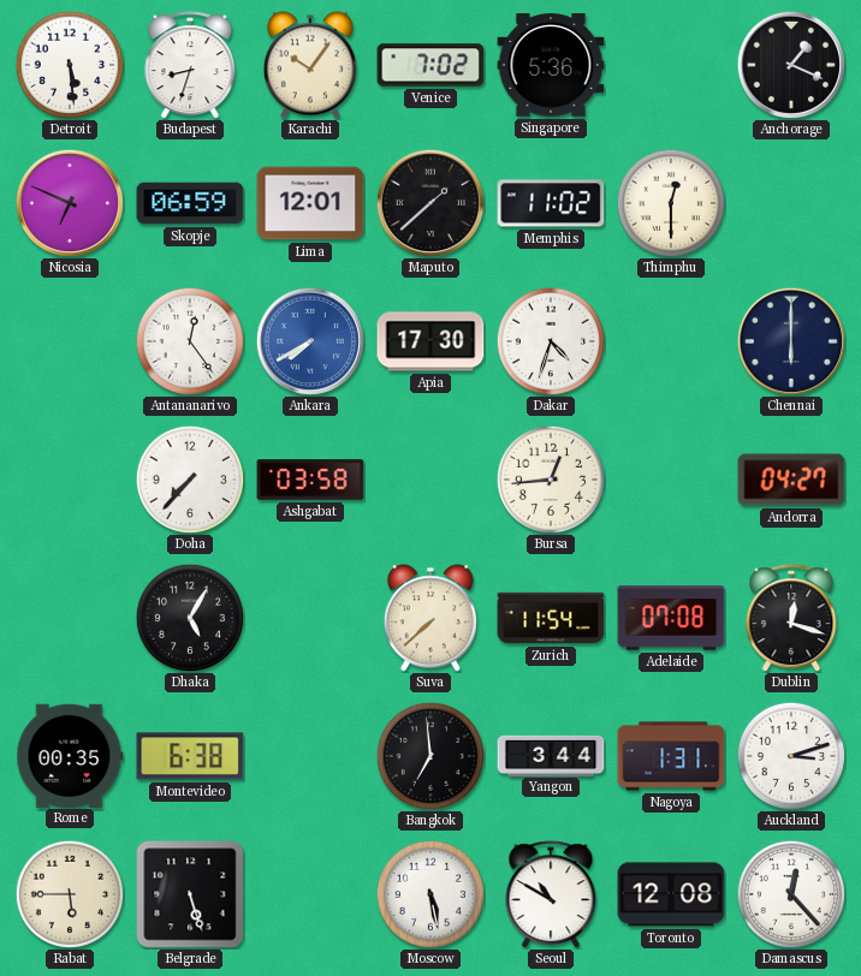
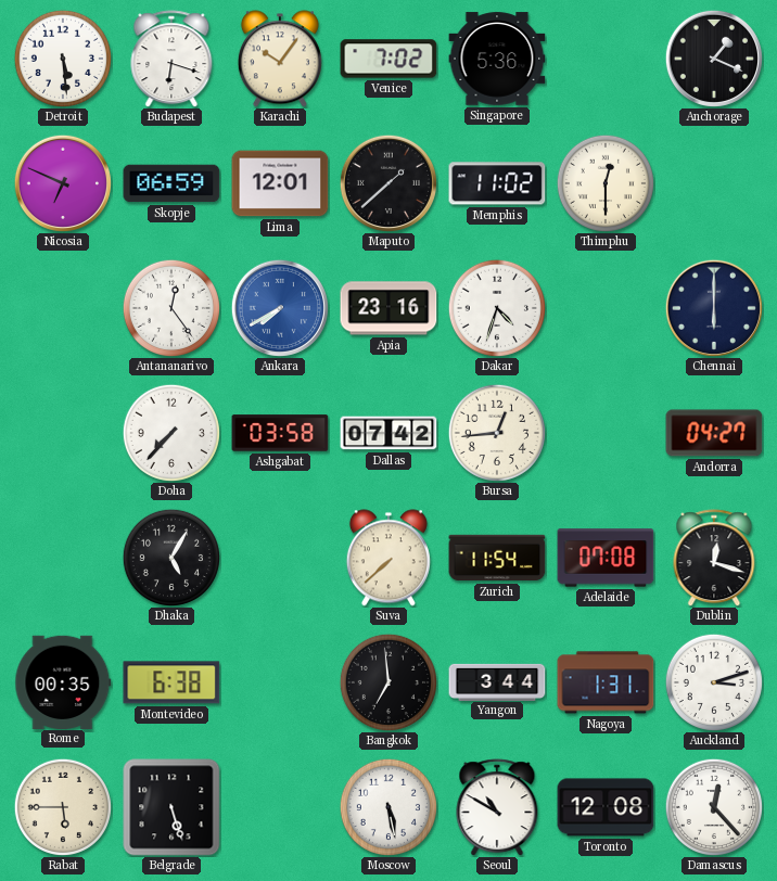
Budapest: 8:33 -> 6:18 (171, 59)
Apia: 17:30 -> 23:16 (389, 308)
Dallas: none -> 07:42 (389, 433)
